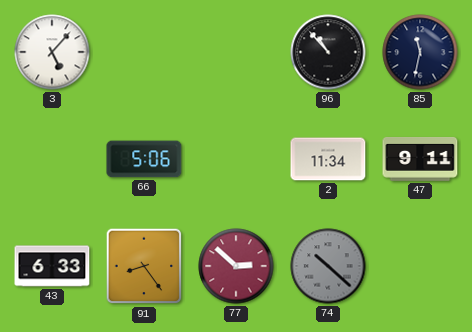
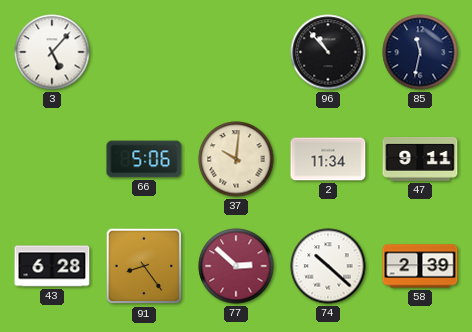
37: none -> 10:01 (236, 159)
43: 6:33 -> 6:28 (52, 266)
74 dial: grey -> white (328, 266)
58: none -> 2:39 (420, 266)
